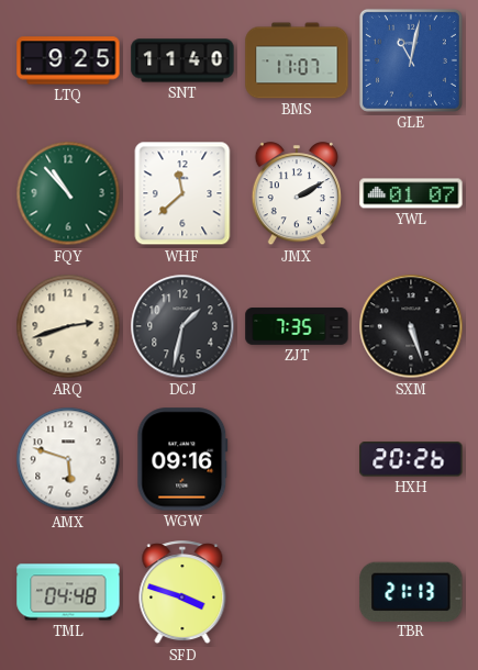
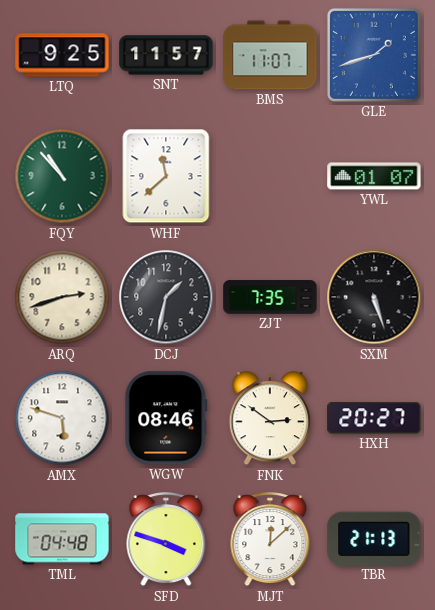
SNT: 11:40 -> 11:57 (166, 55)
GLE: 11:02 -> 1:42 (374, 55)
JMX: 2:10 -> none (296, 194)
WGW: 09:16 -> 08:46 (166, 418)
FNK: none -> 2:51 (269, 419)
HXH: 20:26 -> 20:27 (374, 418)
MJT: none -> 12:08 (270, 540)
